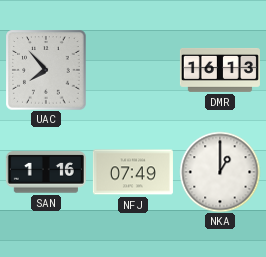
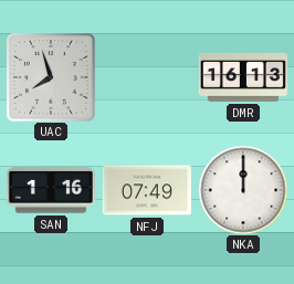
UAC: 7:53 -> 7:57 (51, 77)
NKA: 1:00 -> 12:00 (243, 190)
